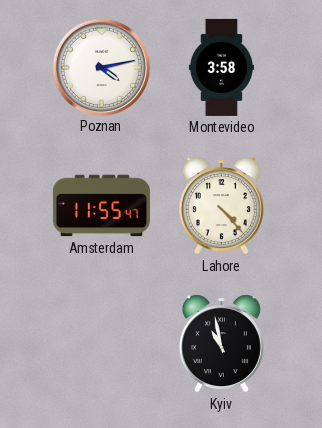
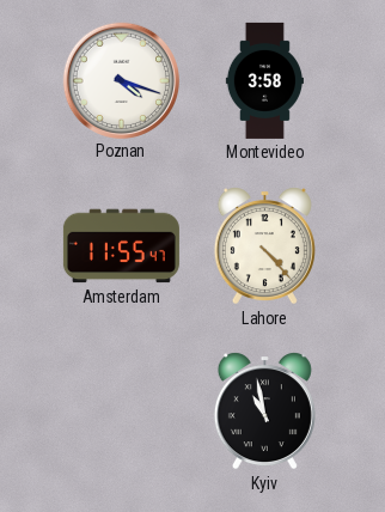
Poznan: 4:13 -> 4:18 (121, 80)
